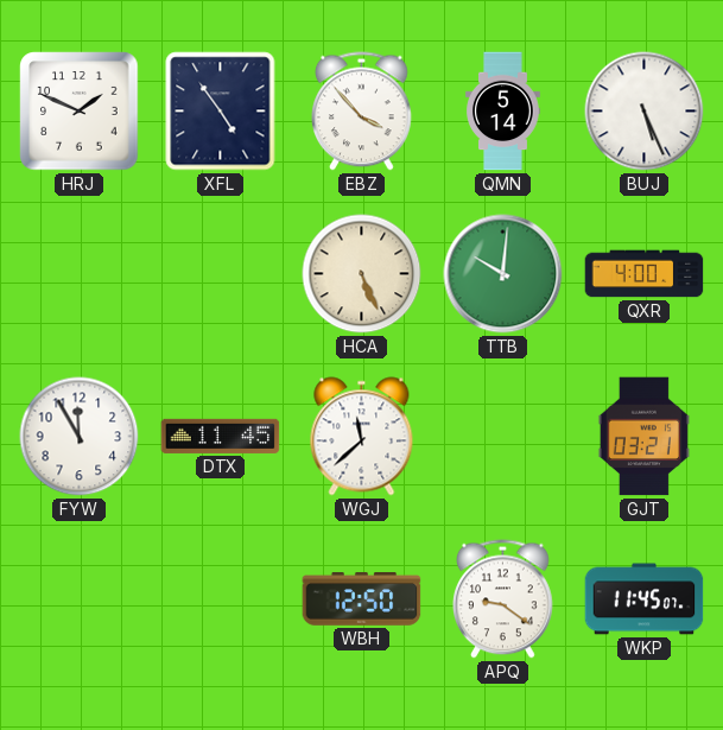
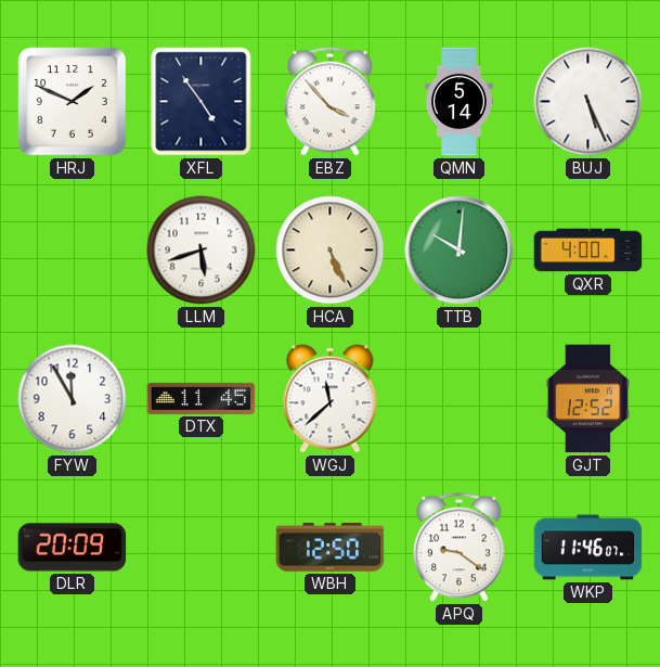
LLM: none -> 5:42 (202, 251)
GJT: 03:21 -> 12:52 (587, 399)
DLR: none -> 20:09 (73, 548)
WKP: 11:45 -> 11:46 (588, 548)
